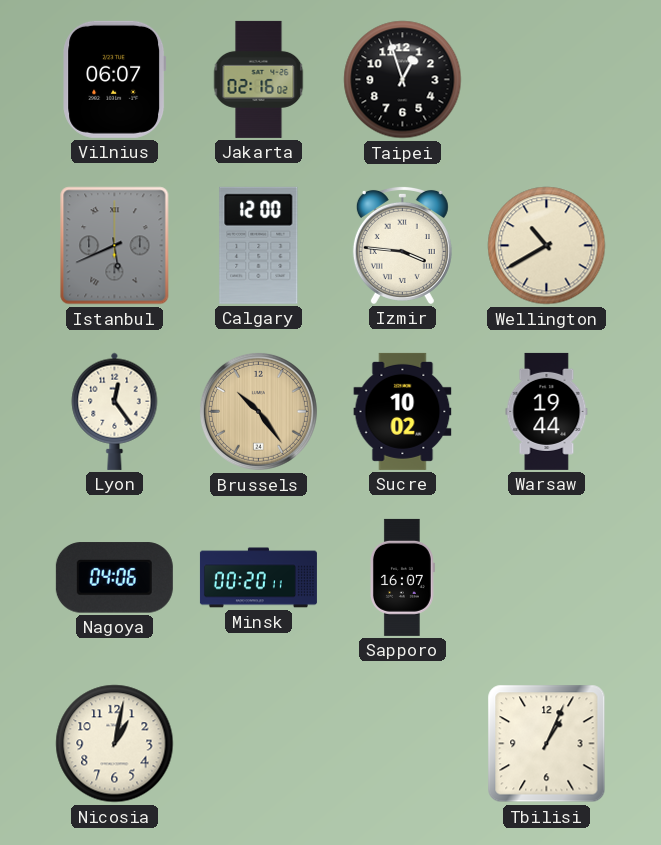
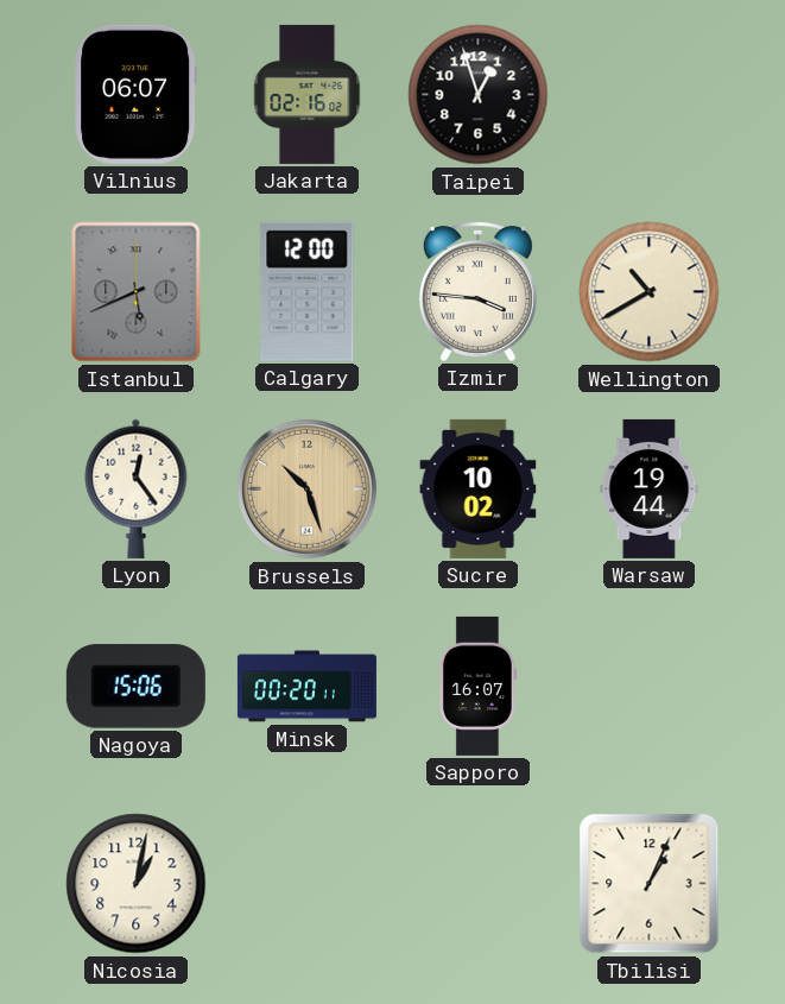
Brussels: 10:24 -> 10:27 (306, 488)
Nagoya: 04:06 -> 15:06 (135, 687)
